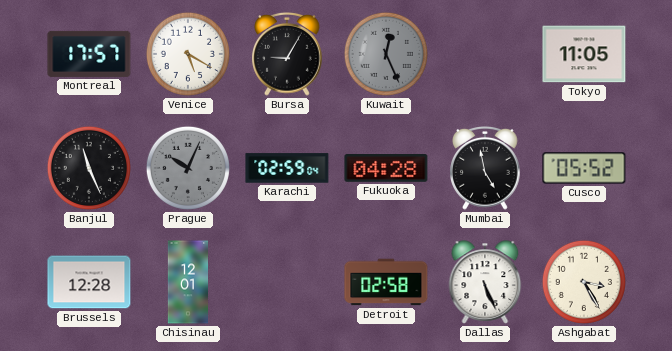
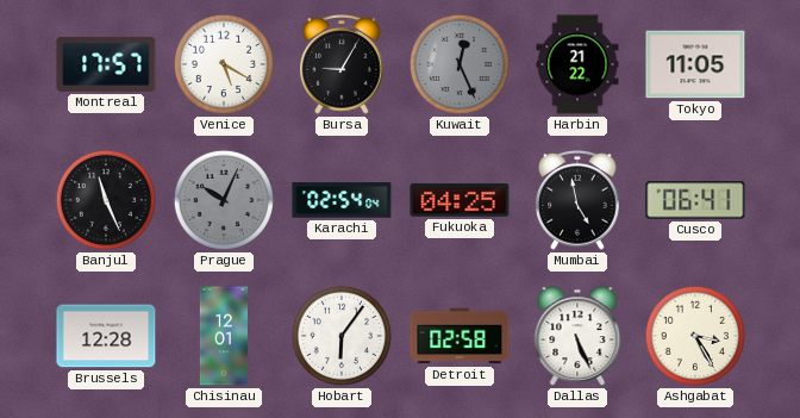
Harbin: none -> 21:22 (577, 64)
Karachi: 02:59 -> 02:54 (342, 200)
Fukuoka: 04:28 -> 04:25 (460, 201)
Cusco: 05:52 -> 06:41 (695, 200)
Hobart: none -> 6:06 (342, 336)
